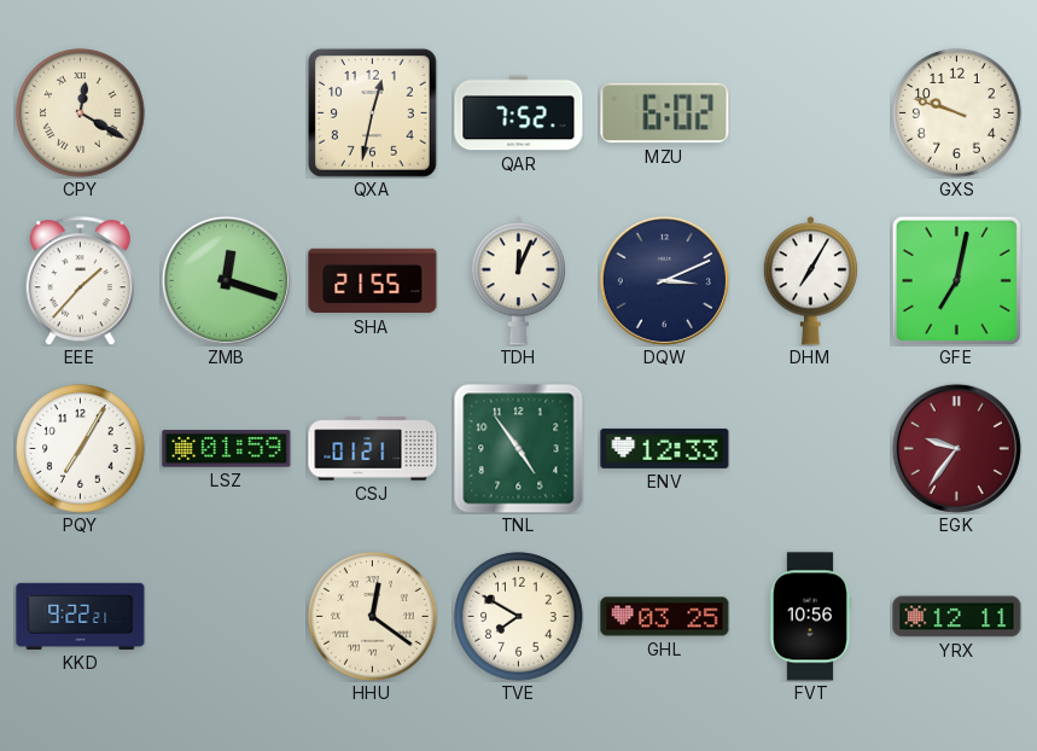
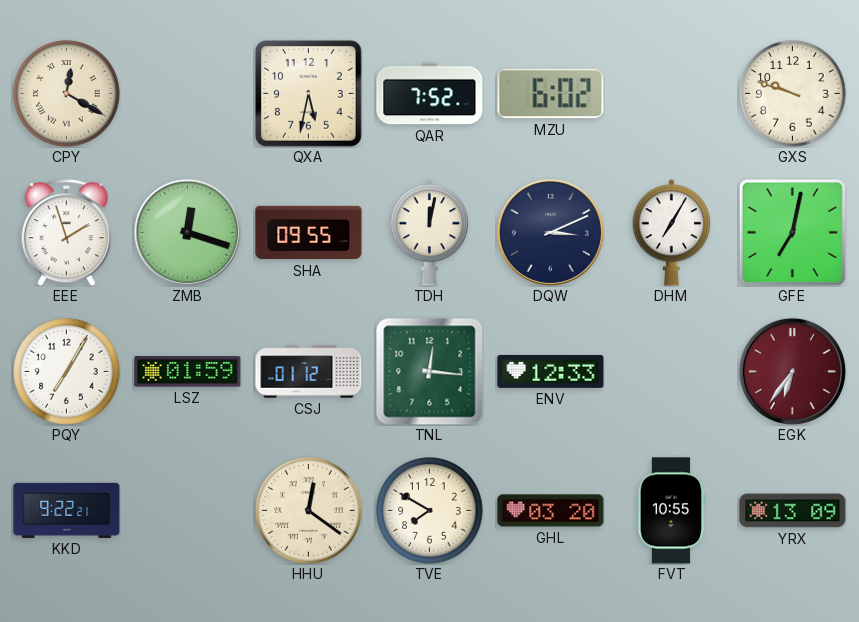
QXA: 12:32 -> 5:32 (308, 93)
EEE: 1:37 -> 1:57 (66, 233)
SHA: 21:55 -> 09:55 (309, 233)
TDH: 12:04 -> 12:02 (430, 233)
CSJ: 01:21 -> 01:12 (309, 372)
TNL: 4:54 -> 12:16 (429, 371)
EGK: 9:36 -> 6:36 (792, 371)
GHL: 03:25 -> 03:20 (551, 511)
FVT: 10:56 -> 10:55 (671, 511)
YRX: 12:11 -> 13:09 (793, 511)
